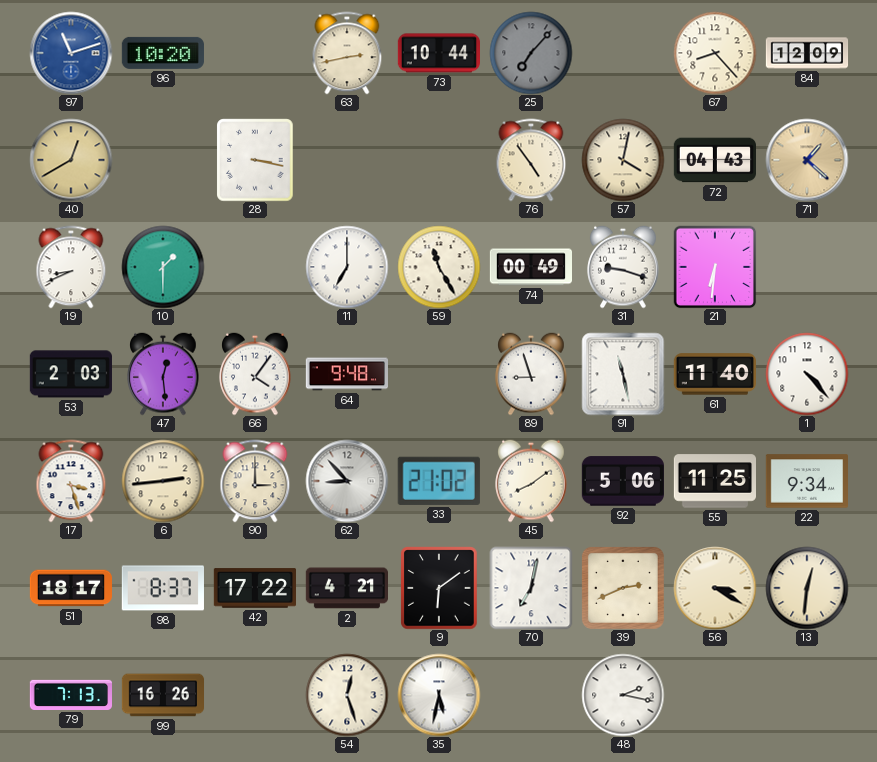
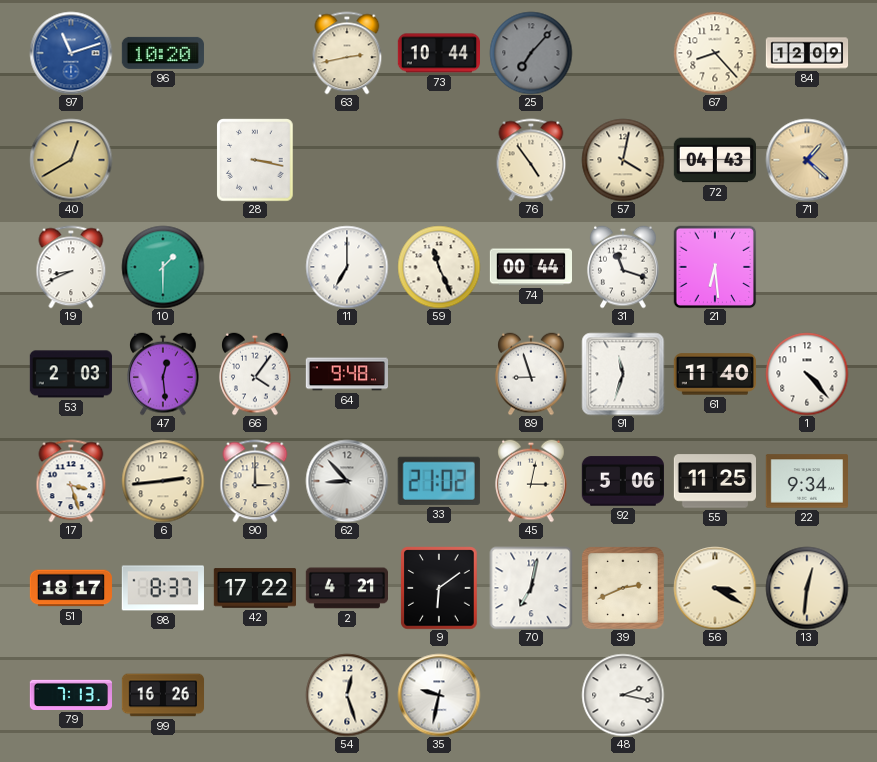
59: 11:25 -> 11:26 (439, 267)
74: 00:49 -> 00:44 (530, 267)
31: 9:18 -> 11:18 (623, 267)
21: 6:31 -> 6:29 (715, 267)
91: 11:28 -> 11:33 (623, 374)
45: 8:09 -> 3:02 (531, 481)
35: 5:32 -> 9:32 (439, 695)
